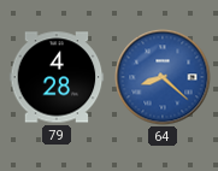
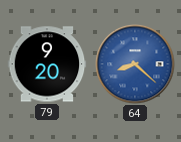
79: 4:28 -> 9:20 (47, 64)
